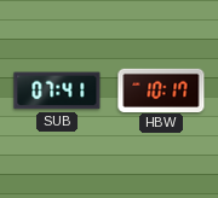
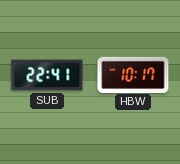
SUB: 07:41 -> 22:41 (47, 75)
